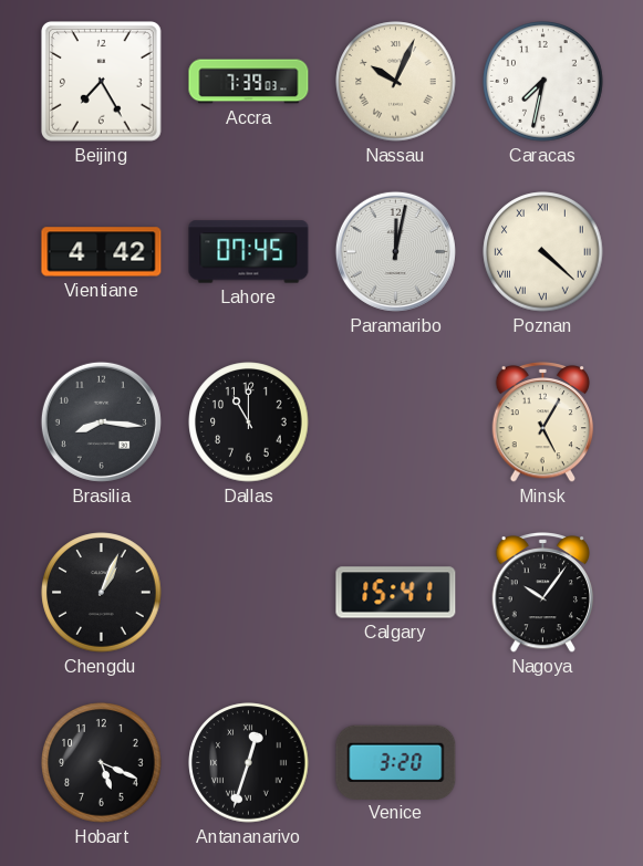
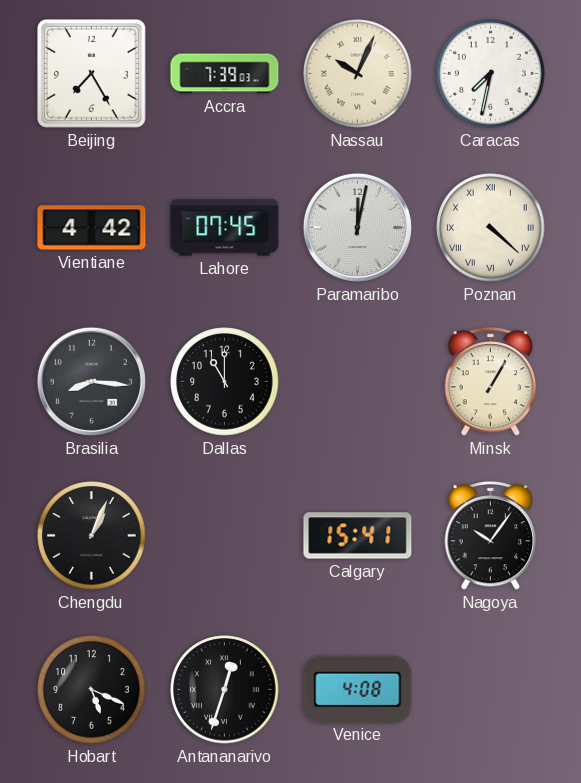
Minsk: 5:05 -> 1:05 (491, 382)
Venice: 3:20 -> 4:08 (358, 689)
